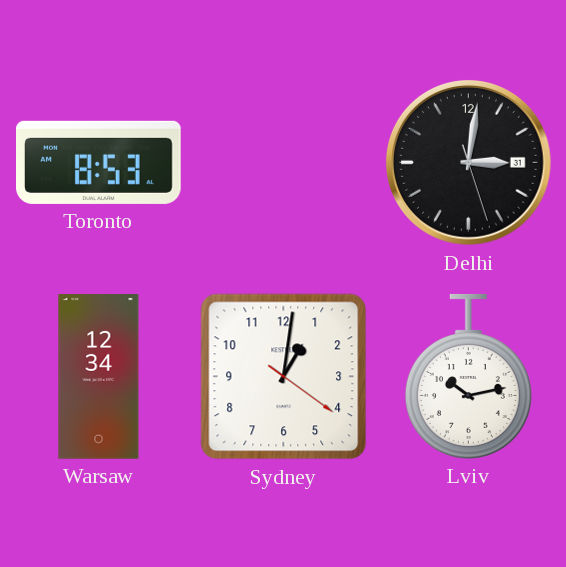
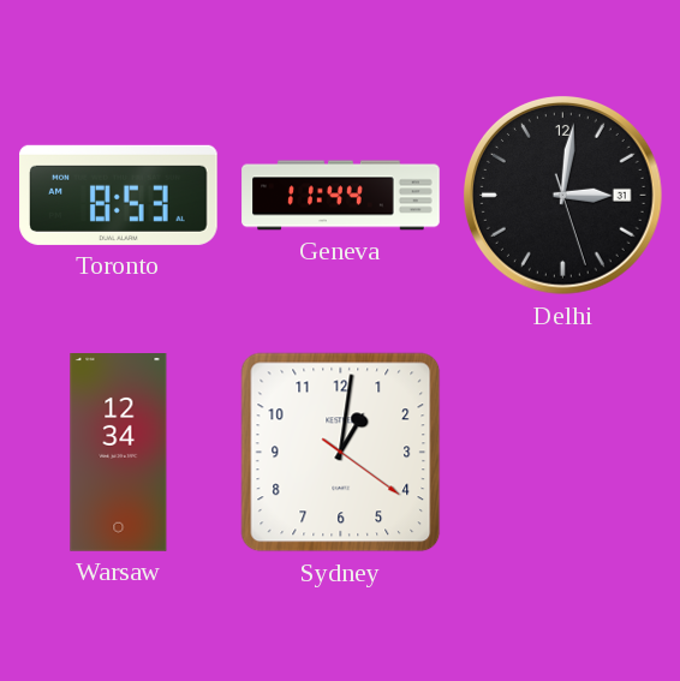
Geneva: none -> 11:44 (341, 196)
Lviv: 10:13 -> none (468, 376)
